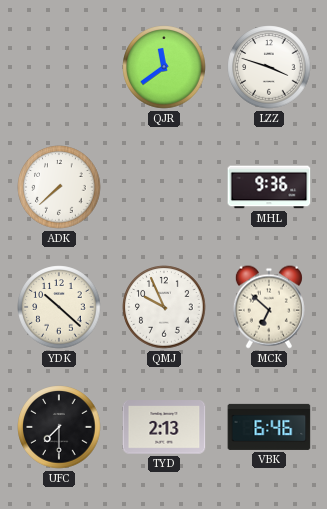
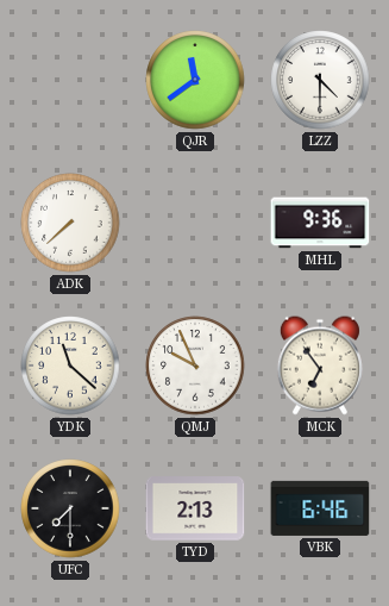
LZZ: 3:48 -> 4:30 (320, 80)
YDK: 10:22 -> 11:22 (70, 366)
MCK: 6:52 -> 6:54 (320, 366)
